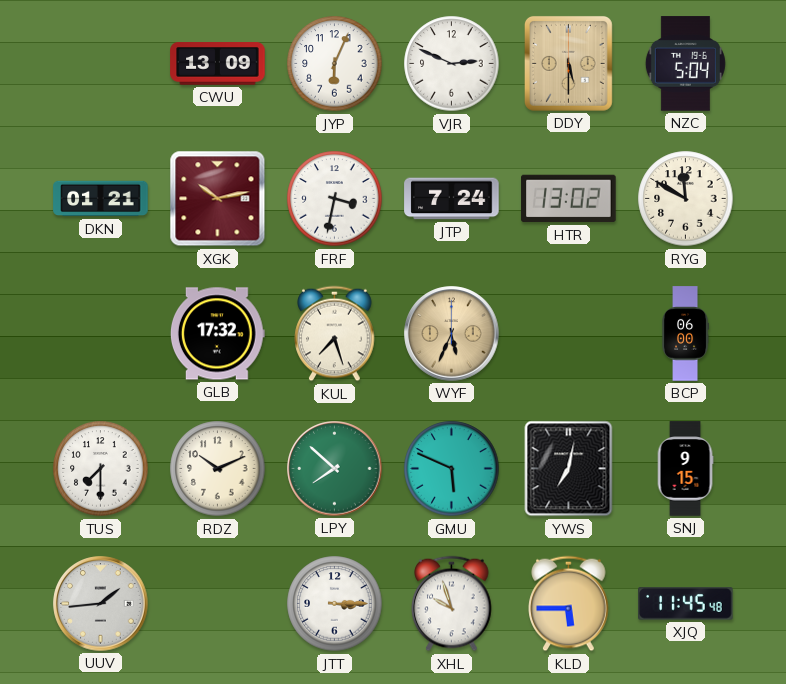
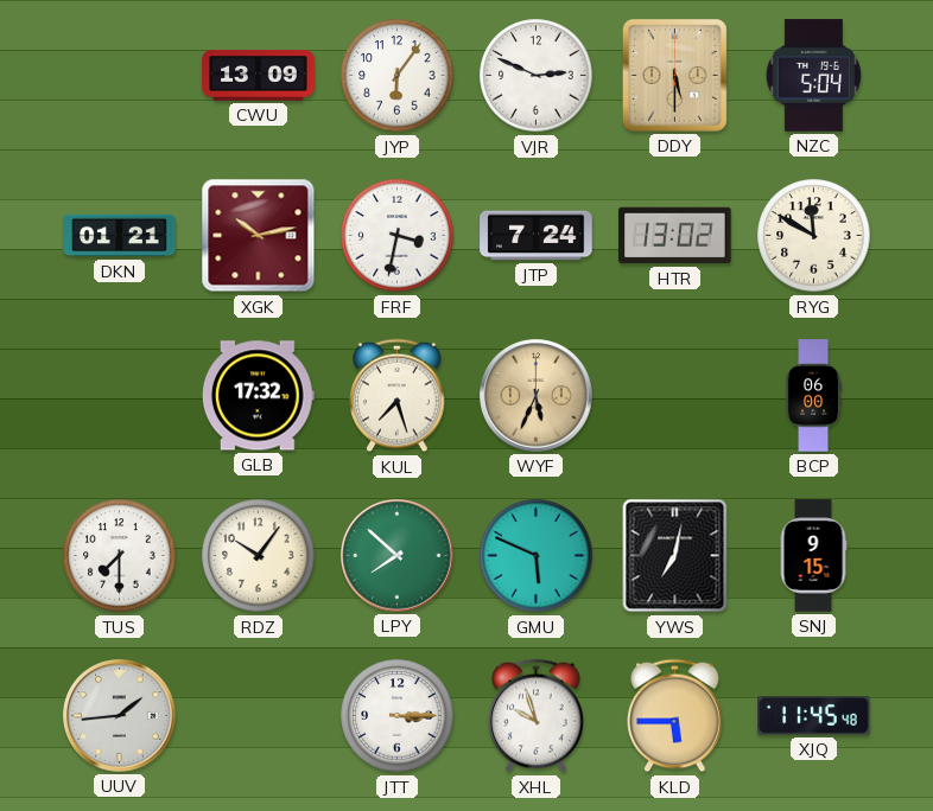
JYP: 6:04 -> 6:06 (398, 76)
RDZ: 10:11 -> 10:06 (259, 556)
